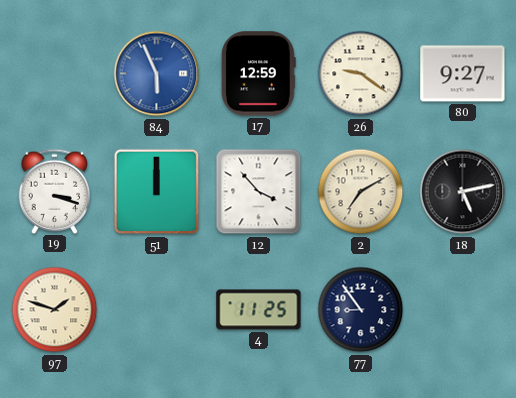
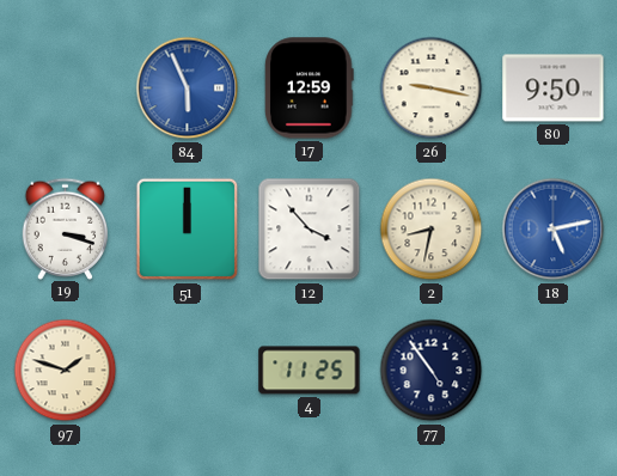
26: 9:21 -> 9:17 (432, 89)
80: 9:27 -> 9:50 (554, 89)
2: 7:10 -> 8:32 (432, 230)
18 dial: black -> blue (554, 230)
77: 8:54 -> 4:54 (432, 371)
